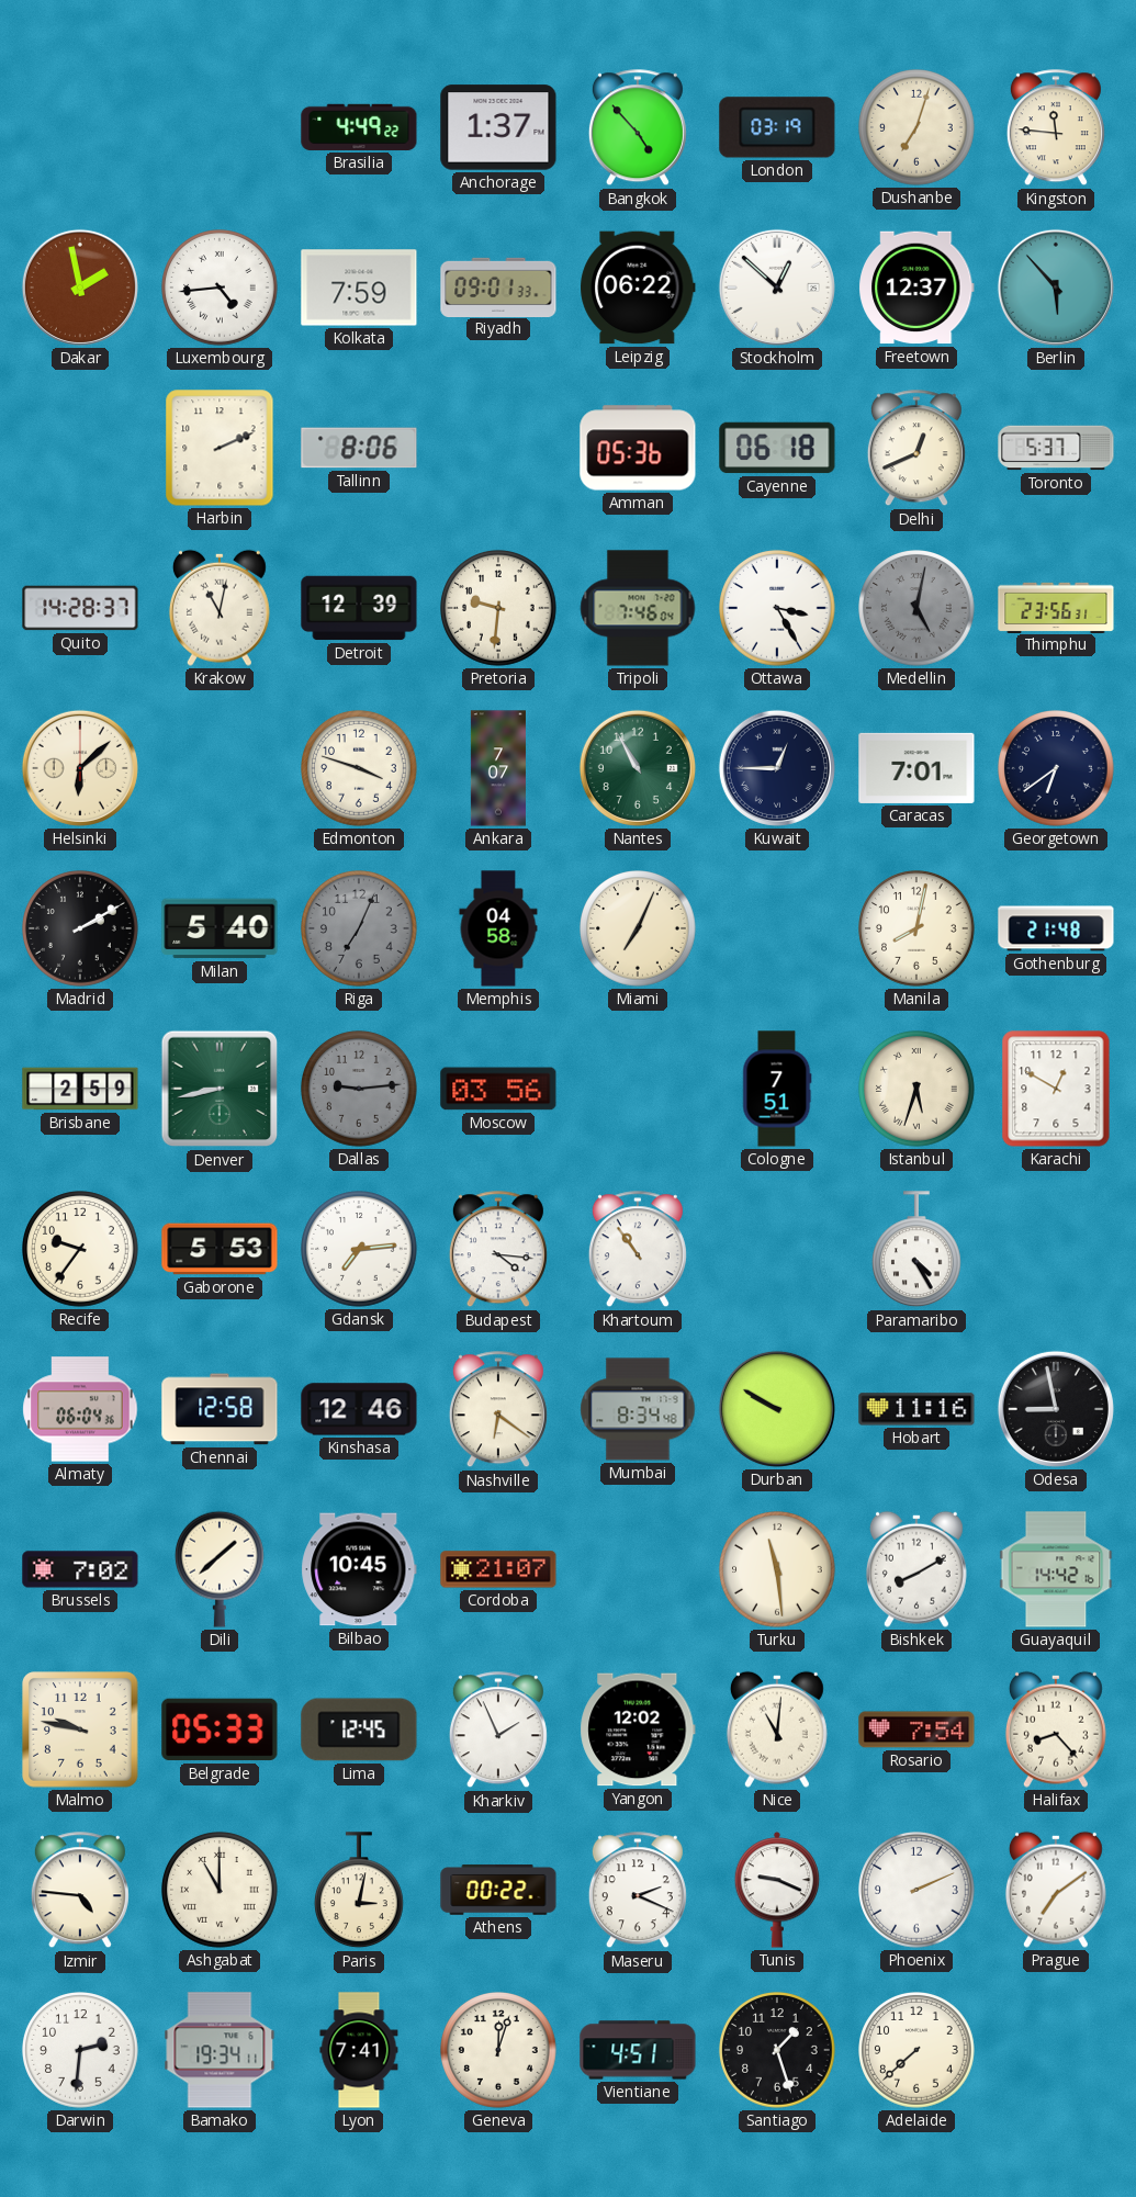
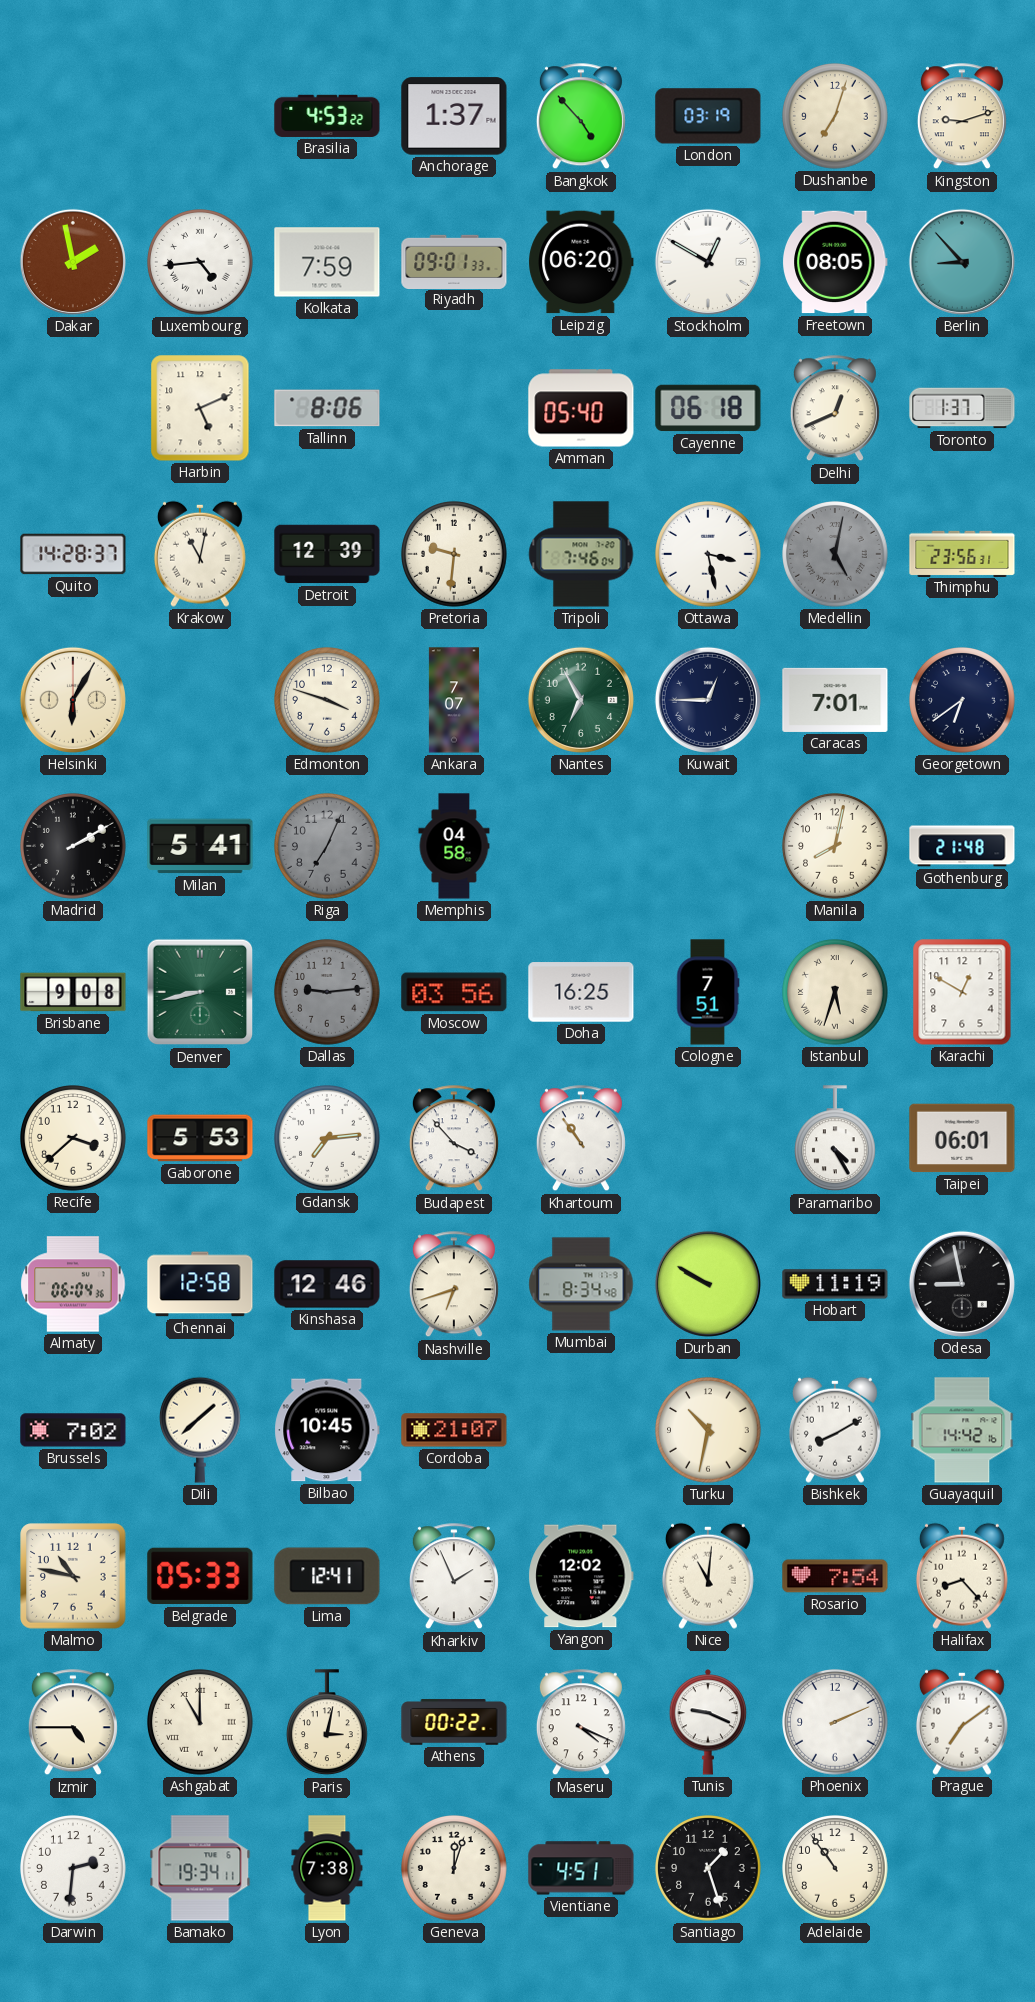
Brasilia: 4:49 -> 4:53 (327, 116)
Kingston: 11:46 -> 9:12 (962, 117)
Leipzig: 06:22 -> 06:20 (581, 262)
Stockholm: 12:52 -> 12:50 (708, 262)
Freetown: 12:37 -> 08:05 (835, 262)
Berlin: 5:53 -> 8:53 (962, 262)
Harbin: 2:11 -> 5:11 (200, 408)
Amman: 05:36 -> 05:40 (581, 408)
Toronto: 5:37 -> 1:37 (962, 408)
Ottawa: 3:25 -> 3:28 (709, 555)
Helsinki: 6:08 -> 6:05 (73, 700)
Nantes: 10:55 -> 6:55 (581, 700)
Milan: 5:40 -> 5:41 (200, 846)
Miami: 7:04 -> none (639, 929)
Brisbane: 2:59 -> 9:08 (73, 992)
Doha: none -> 16:25 (581, 992)
Recife: 9:36 -> 3:38 (74, 1139)
Budapest: 4:16 -> 3:53 (454, 1139)
Taipei: none -> 06:01 (962, 1138)
Nashville: 6:21 -> 6:42 (454, 1285)
Hobart: 11:16 -> 11:19 (835, 1284)
Turku: 11:29 -> 10:32 (709, 1431)
Malmo: 9:47 -> 10:47 (73, 1576)
Lima: 12:45 -> 12:41 (327, 1576)
Izmir: 4:46 -> 4:45 (73, 1723)
Maseru: 2:19 -> 4:19 (581, 1723)
Lyon: 7:41 -> 7:38 (327, 1868)
Adelaide: 7:38 -> 10:54 (836, 1869)
